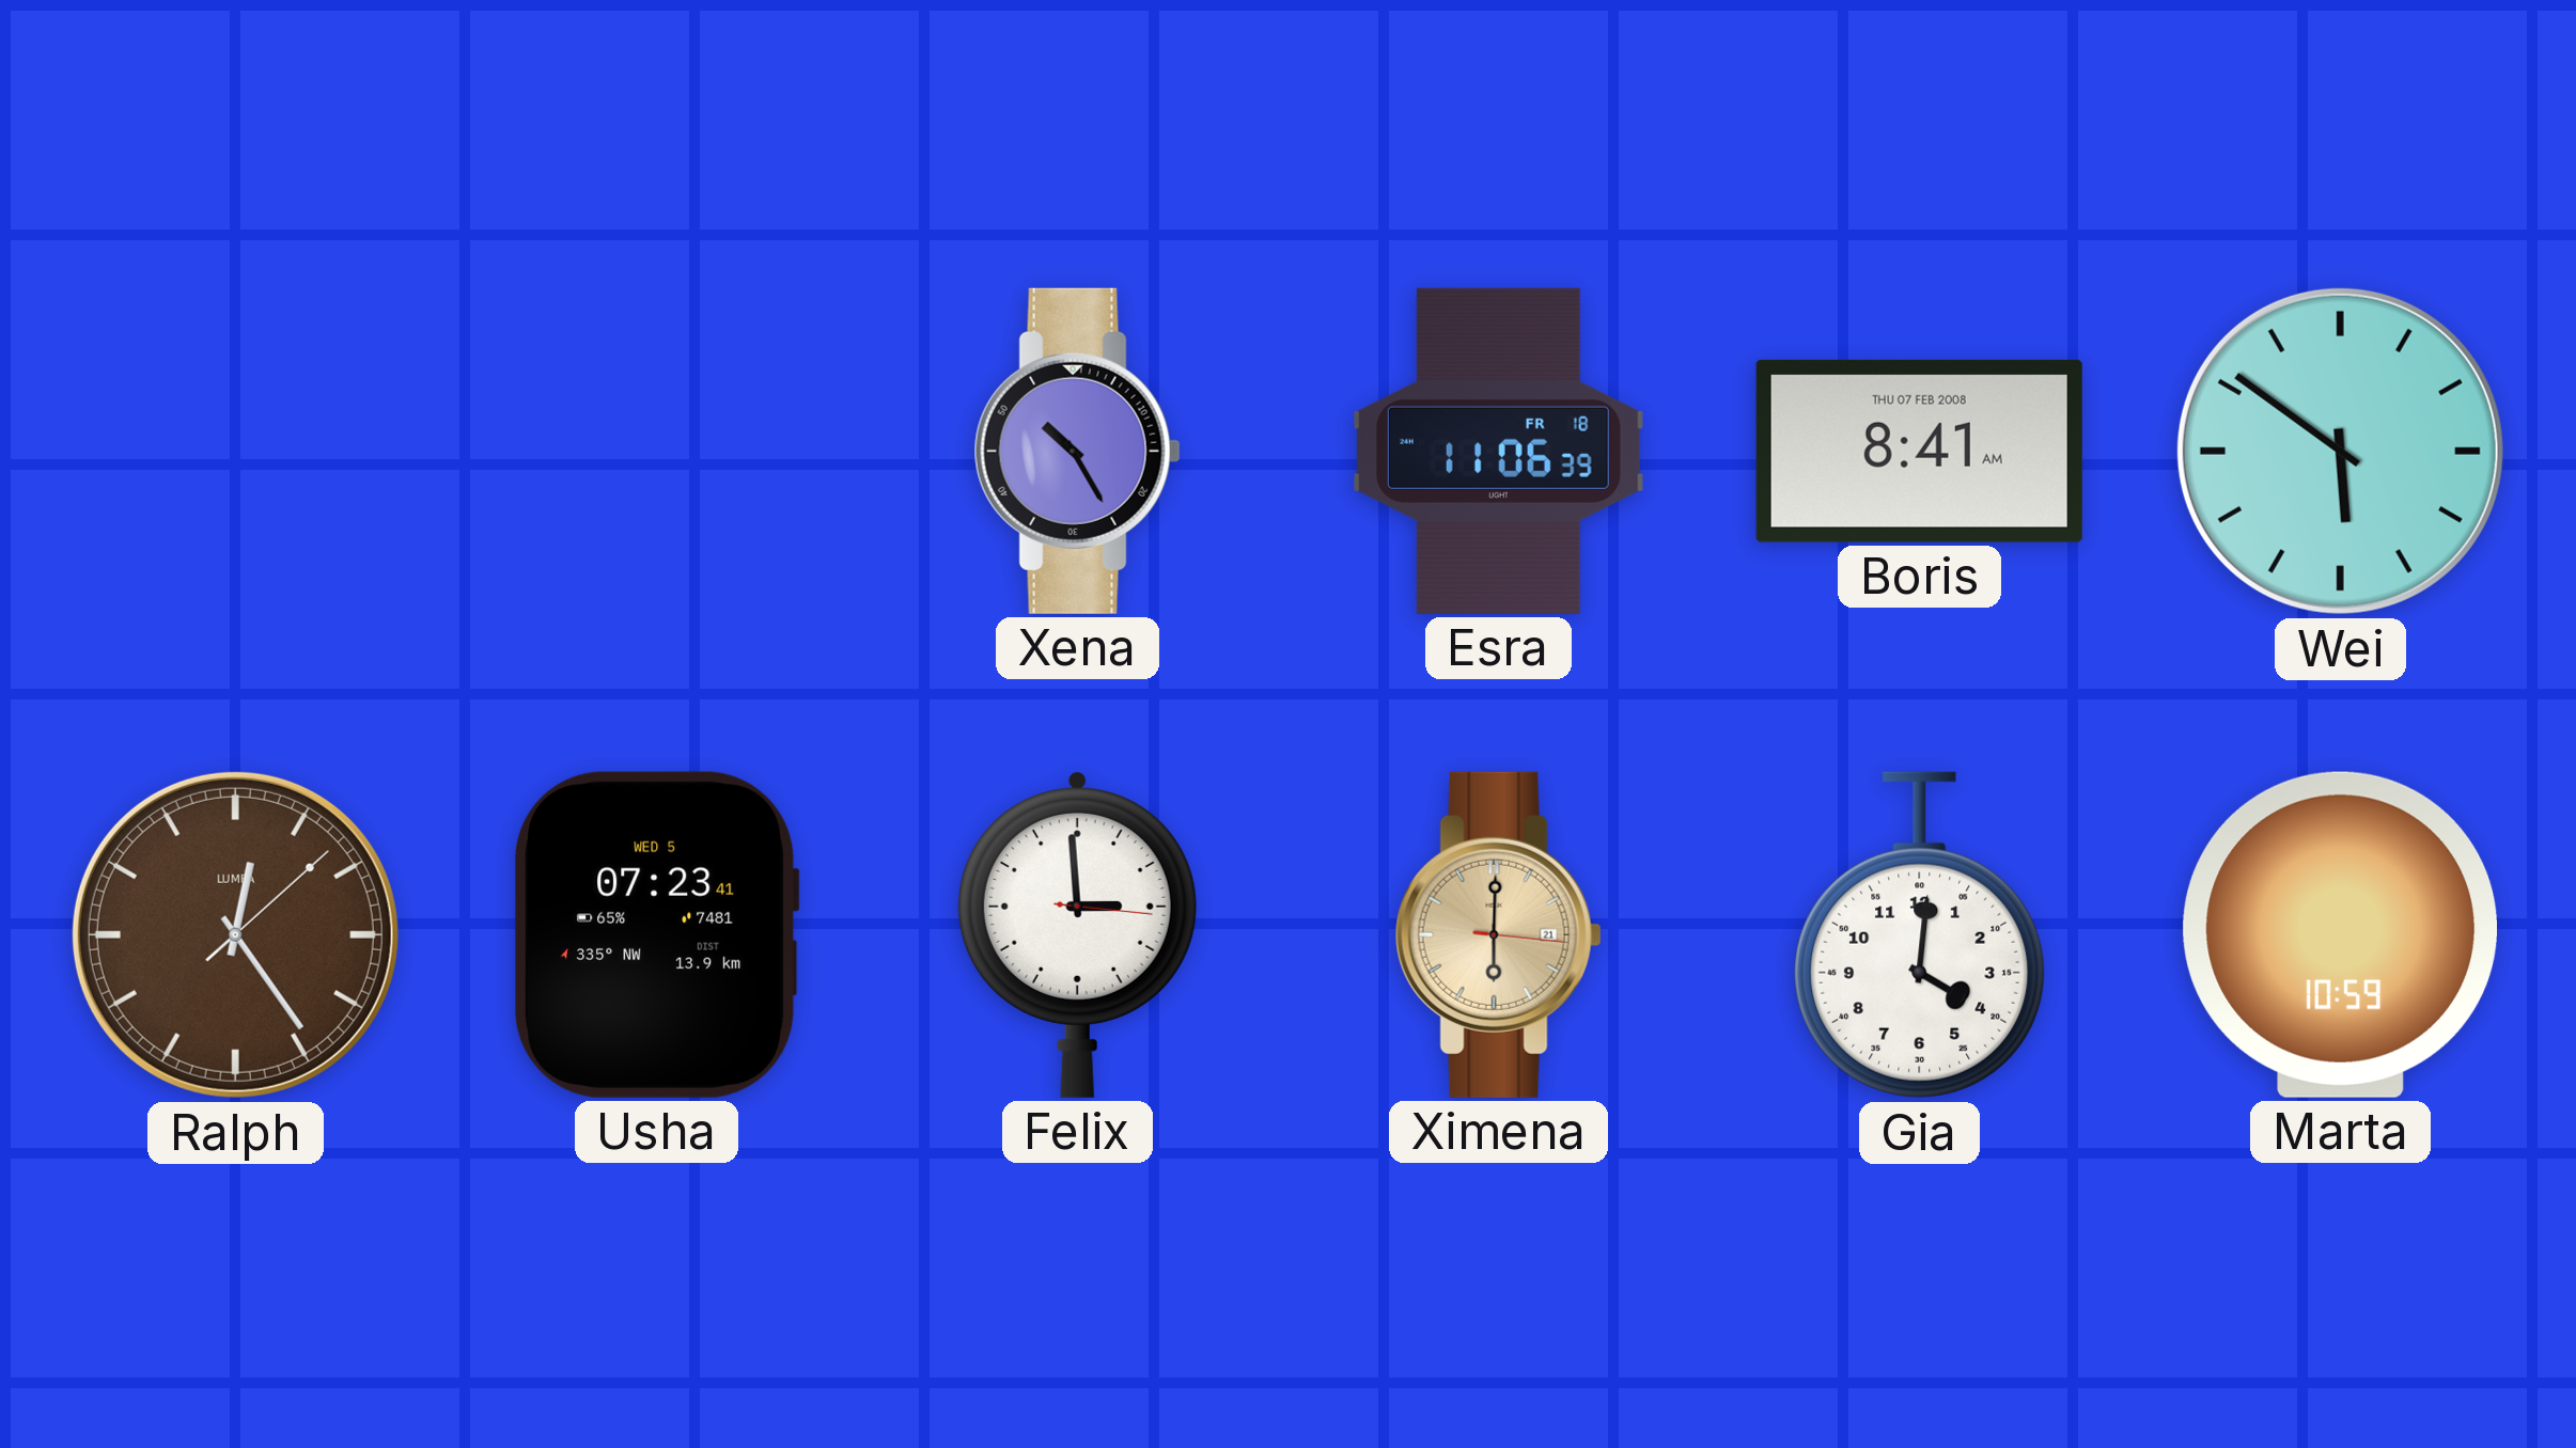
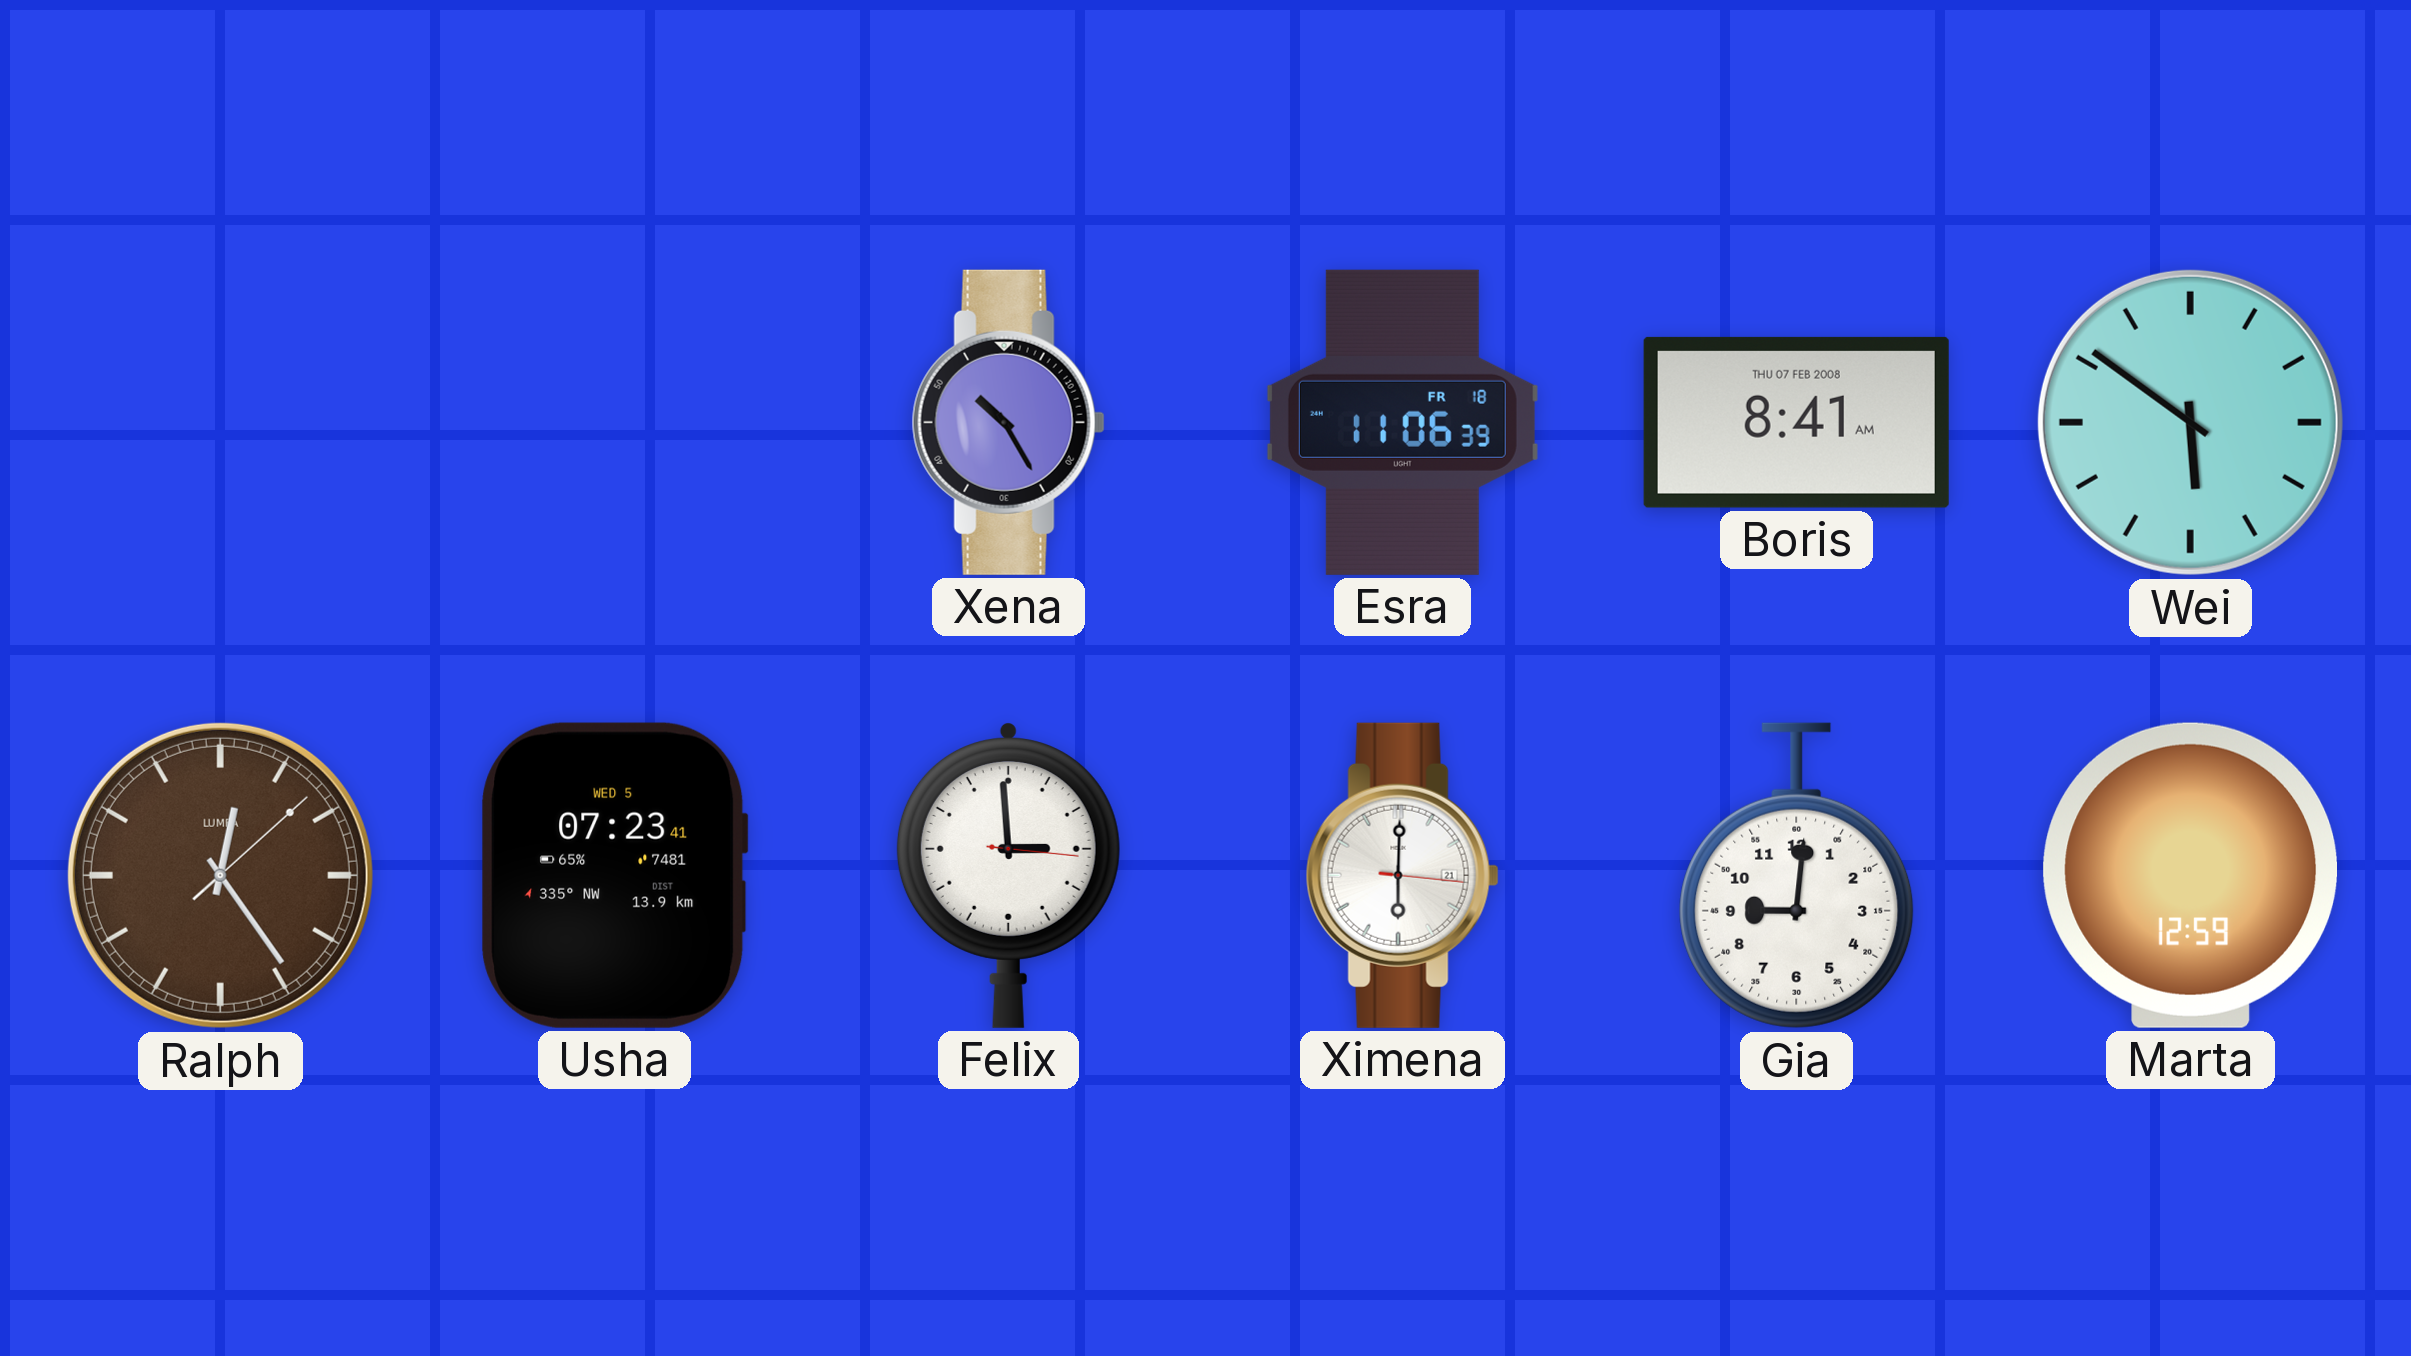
Ximena dial: champagne -> white (1402, 875)
Gia: 4:01 -> 9:01 (1797, 876)
Marta: 10:59 -> 12:59 (2190, 875)
